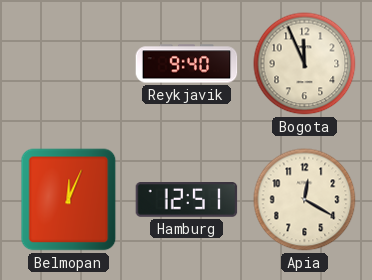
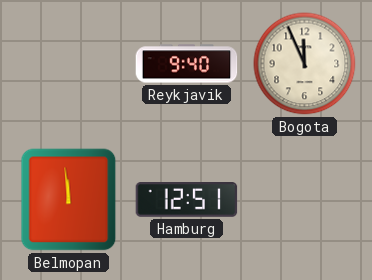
Belmopan: 12:04 -> 11:59 (69, 200)
Apia: 12:20 -> none (305, 200)
